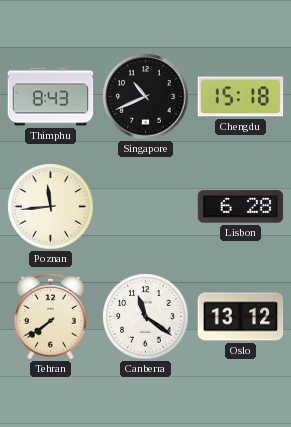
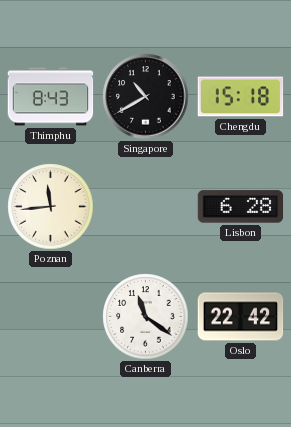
Singapore: 10:41 -> 10:40 (146, 97)
Tehran: 7:39 -> none (51, 316)
Oslo: 13:12 -> 22:42 (241, 317)
